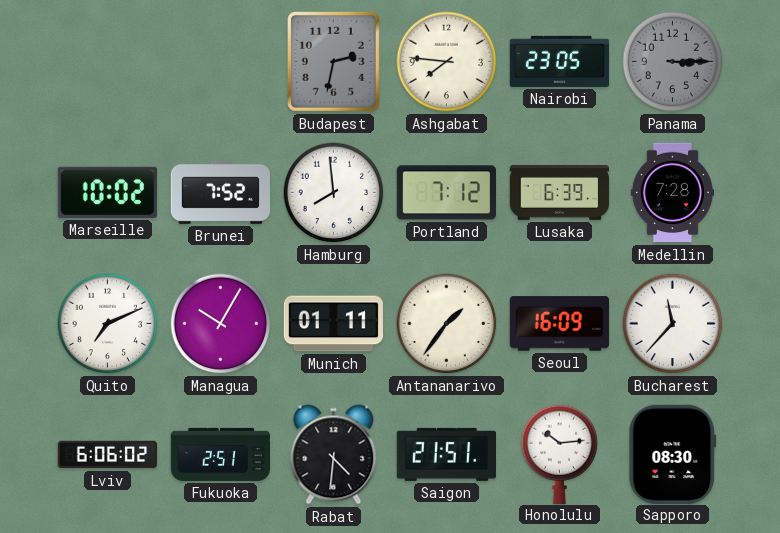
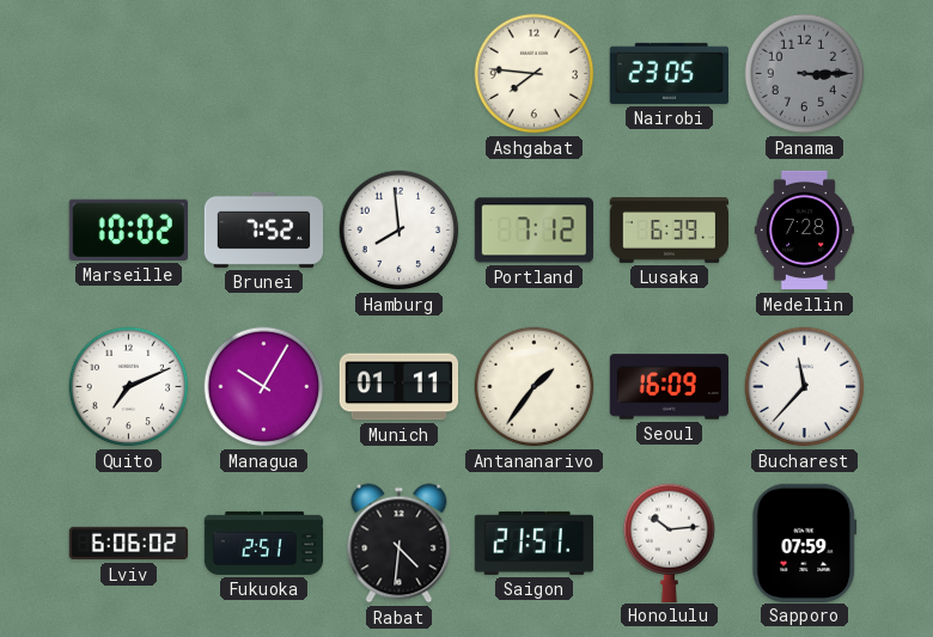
Budapest: 2:32 -> none (334, 62)
Sapporo: 08:30 -> 07:59 (805, 543)
